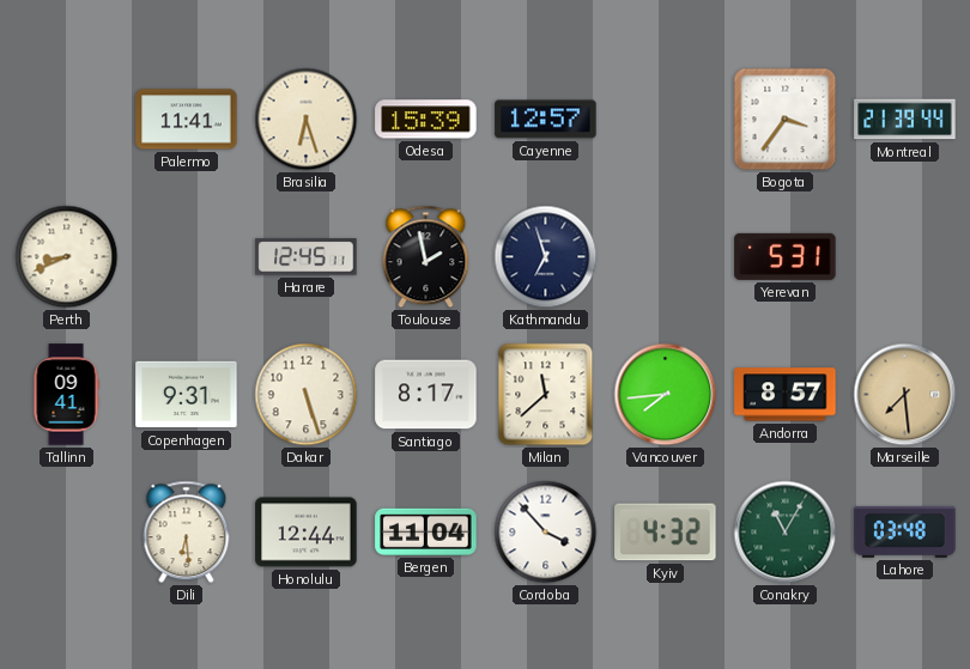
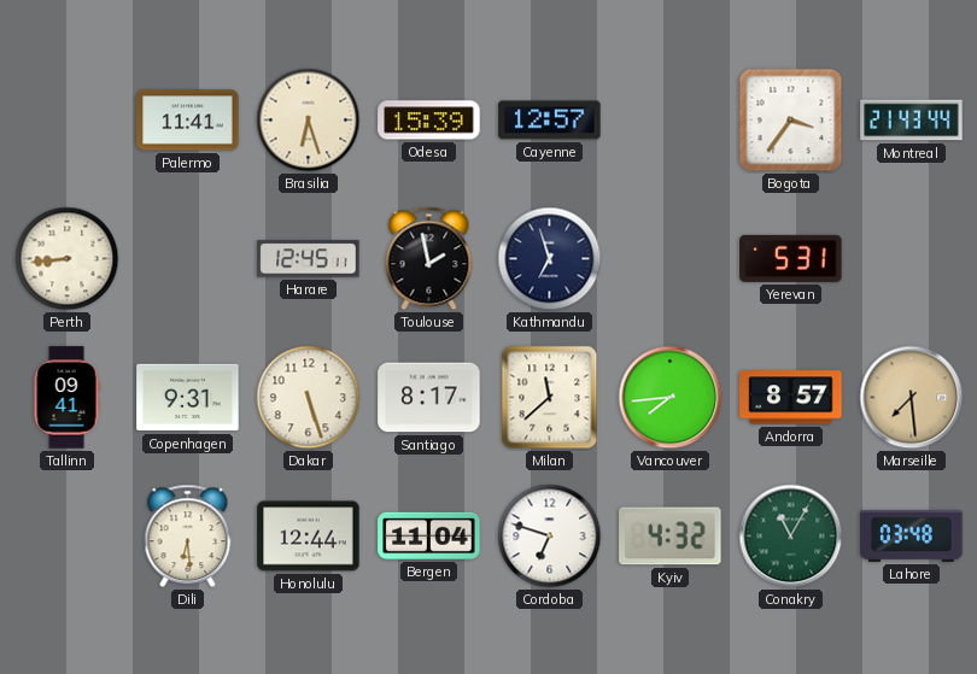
Montreal: 21:39 -> 21:43 (912, 121)
Perth: 8:41 -> 8:44 (68, 259)
Cordoba: 3:53 -> 6:48 (550, 537)
